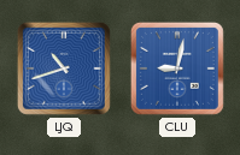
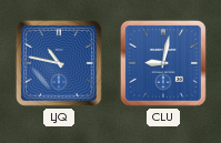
LJQ: 10:42 -> 10:47 (59, 63)
